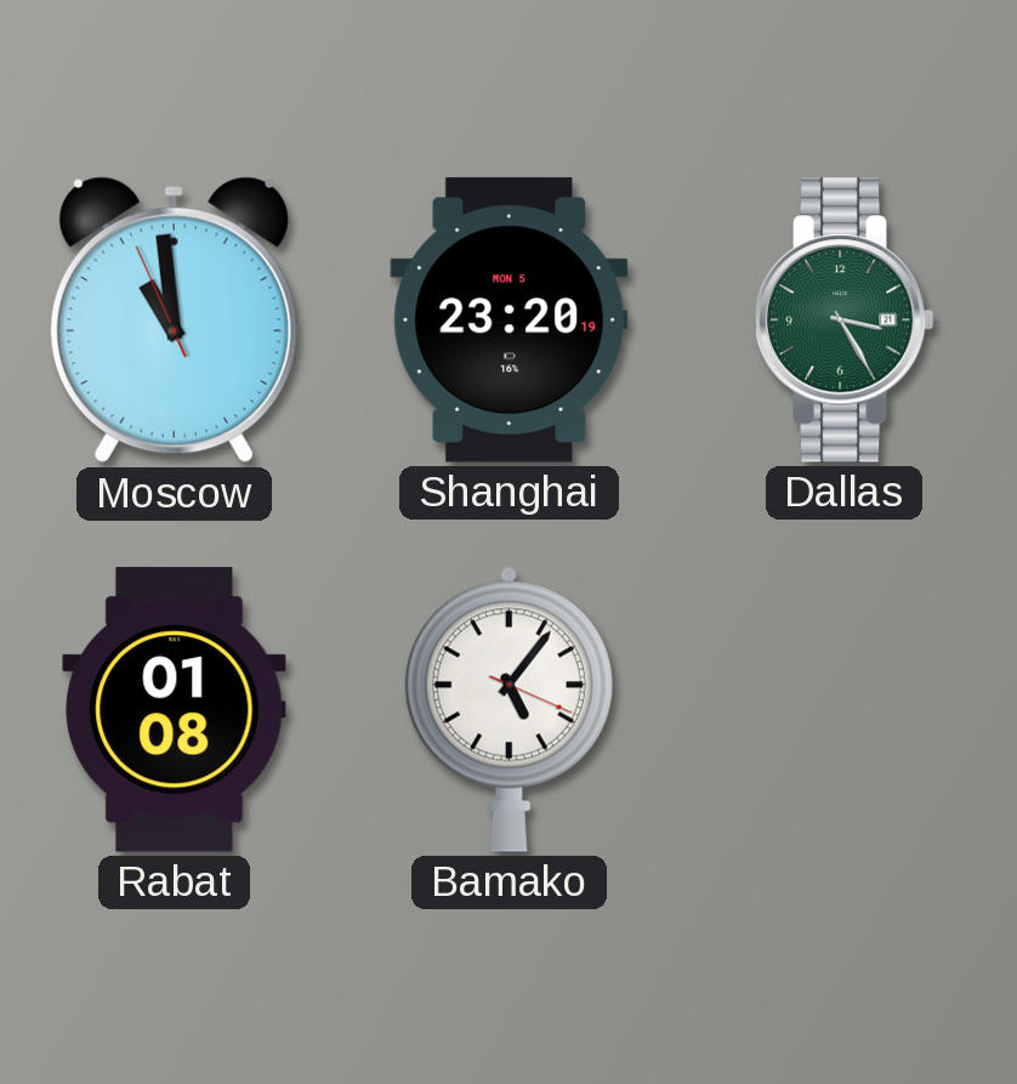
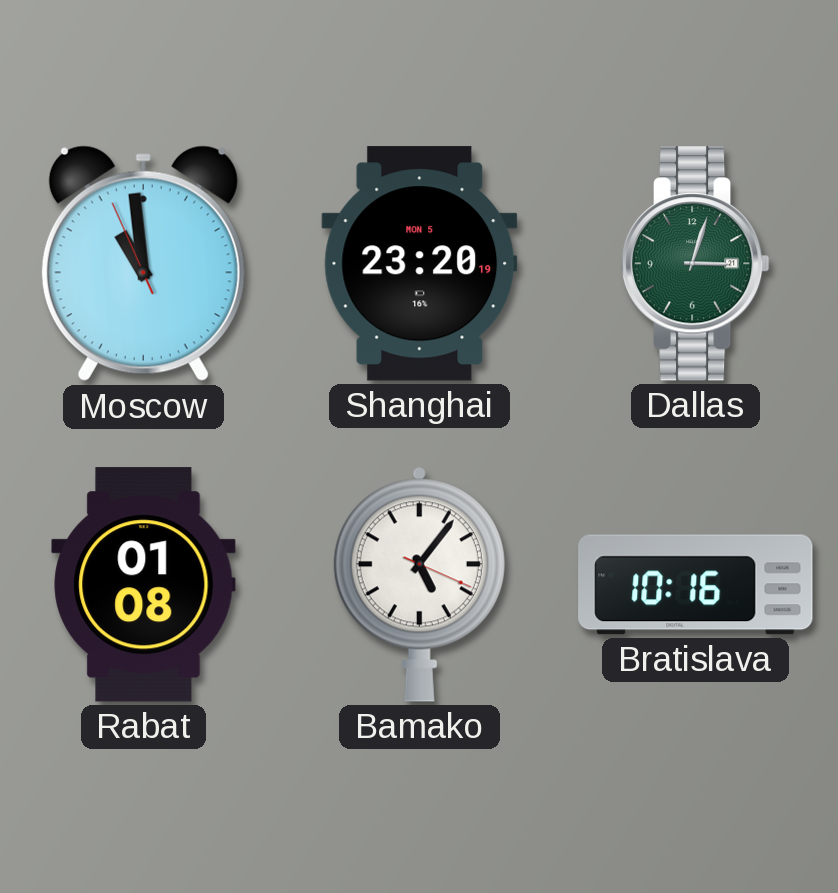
Dallas: 3:25 -> 3:03 (695, 264)
Bratislava: none -> 10:16 (696, 585)
